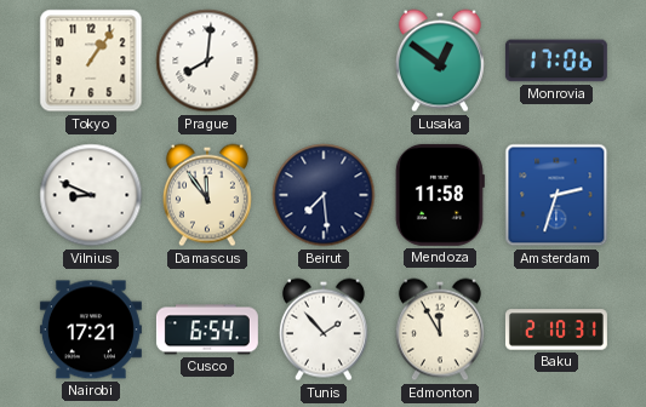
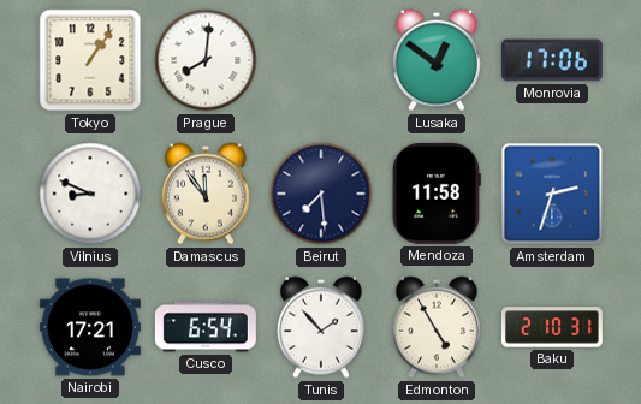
Edmonton: 11:55 -> 4:55 (437, 327)
